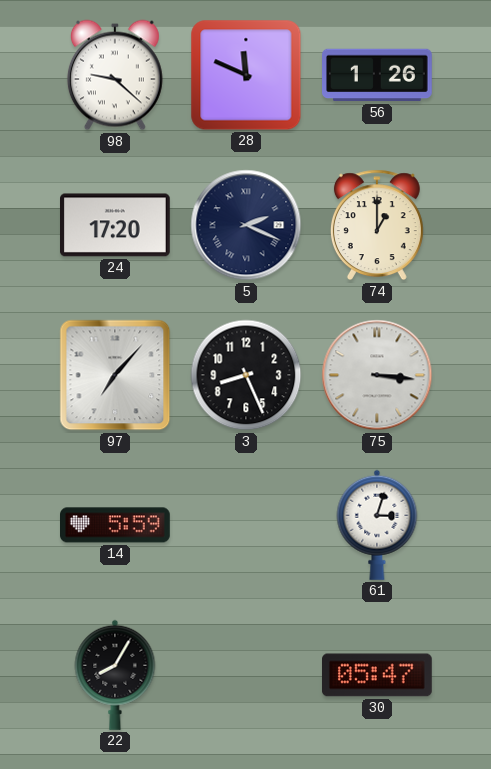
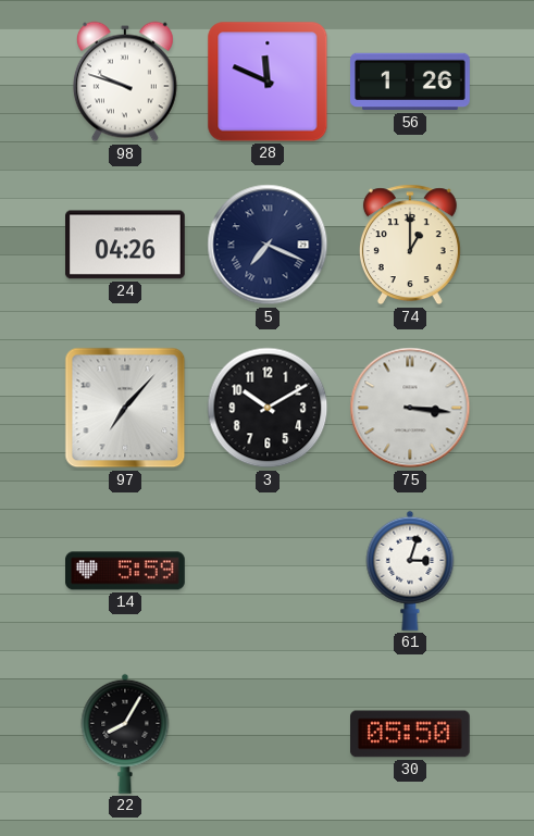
98: 9:22 -> 9:48 (125, 82)
24: 17:20 -> 04:26 (126, 245)
5: 2:19 -> 7:19 (268, 245)
3: 8:26 -> 10:10 (268, 408)
30: 05:47 -> 05:50 (411, 734)
